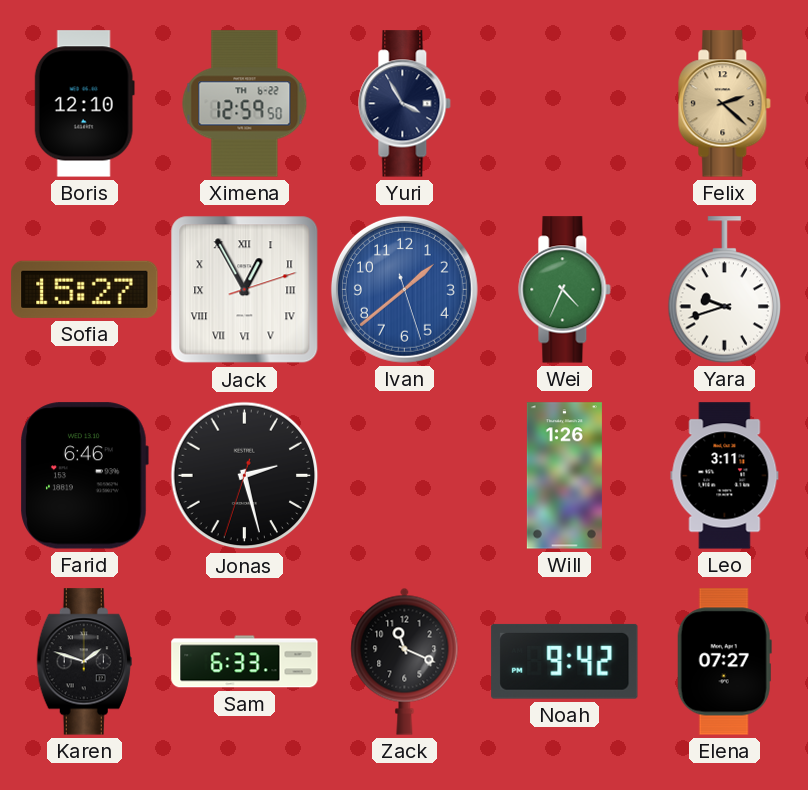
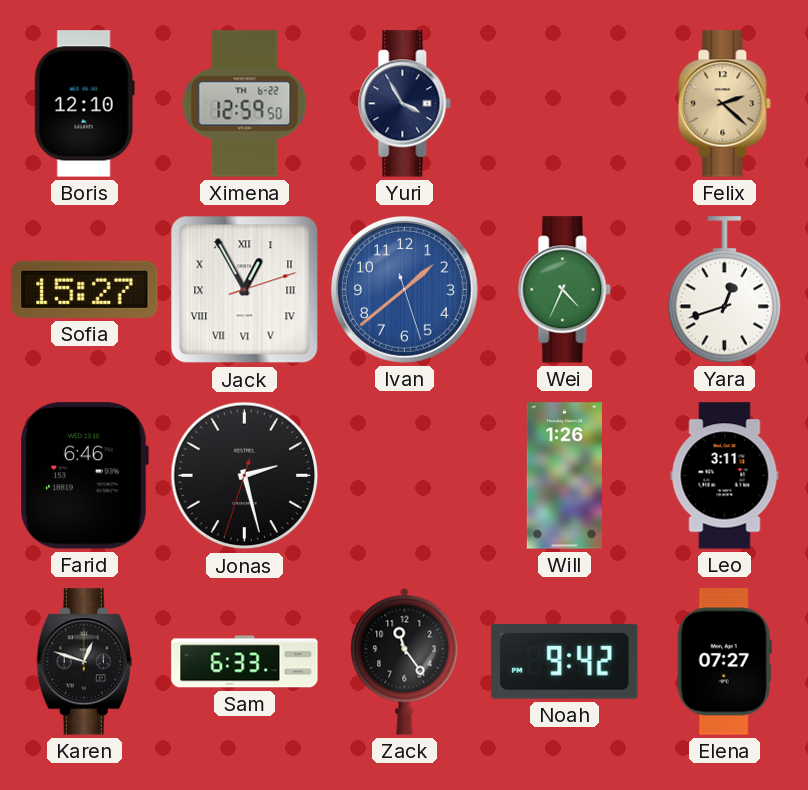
Yara: 9:42 -> 12:42 (725, 290)
Karen: 1:48 -> 12:48 (84, 662)
Zack: 11:19 -> 11:24 (405, 661)
